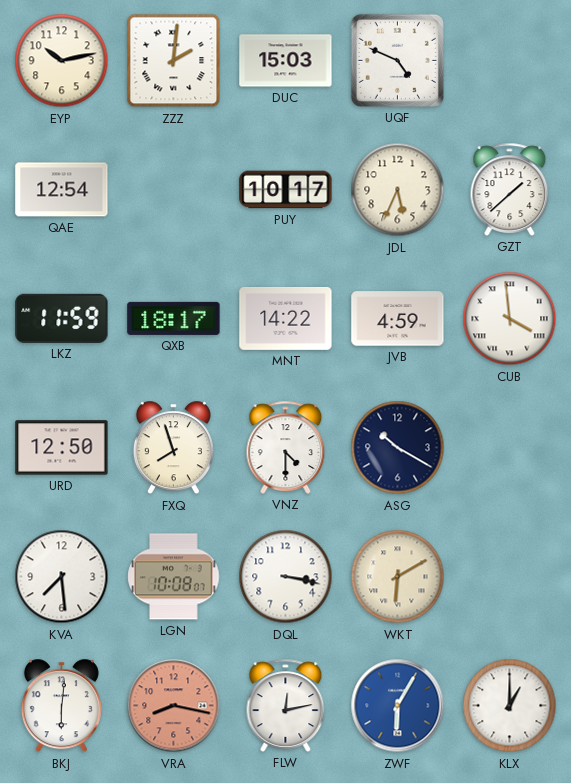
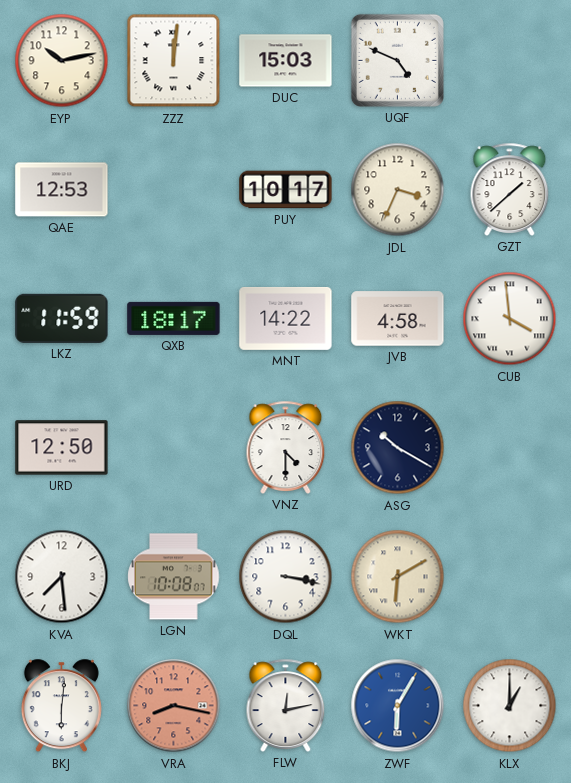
ZZZ: 2:01 -> 12:01 (174, 61)
QAE: 12:54 -> 12:53 (62, 190)
JDL: 5:34 -> 3:34 (398, 190)
JVB: 4:59 -> 4:58 (398, 319)
FXQ: 7:57 -> none (173, 448)
